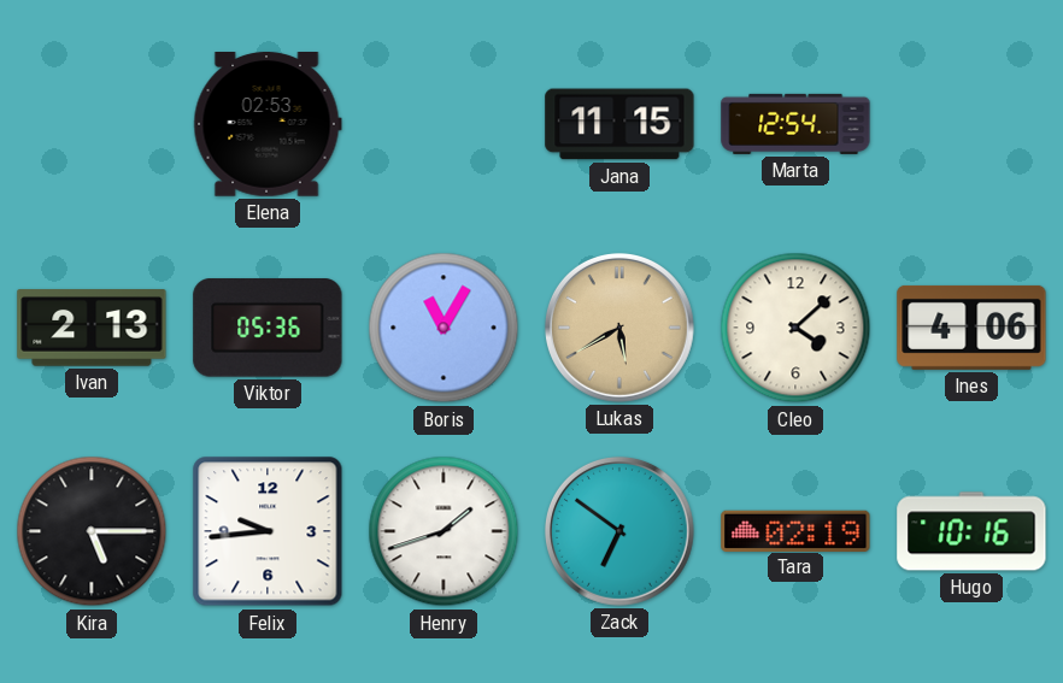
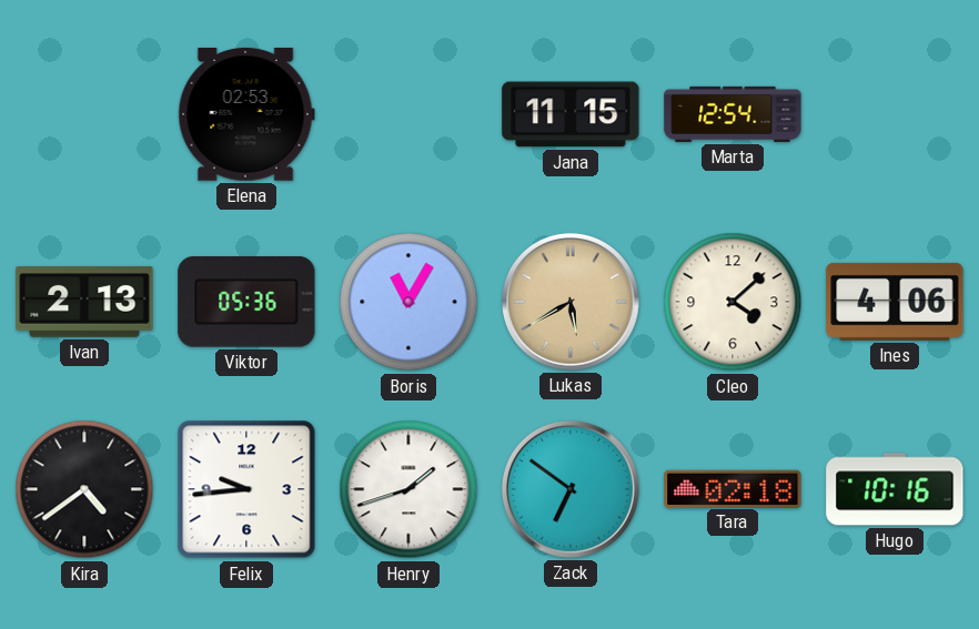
Kira: 5:15 -> 4:39 (84, 489)
Tara: 02:19 -> 02:18 (733, 488)
